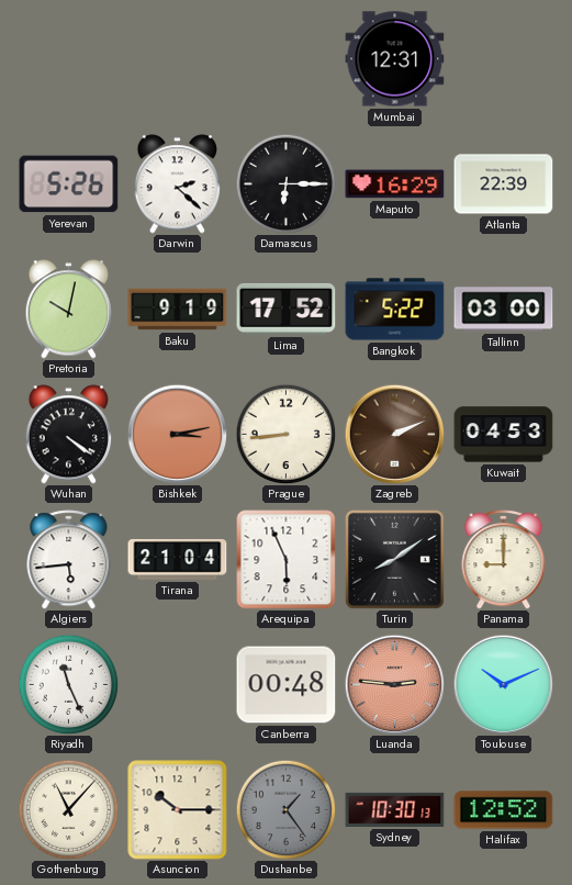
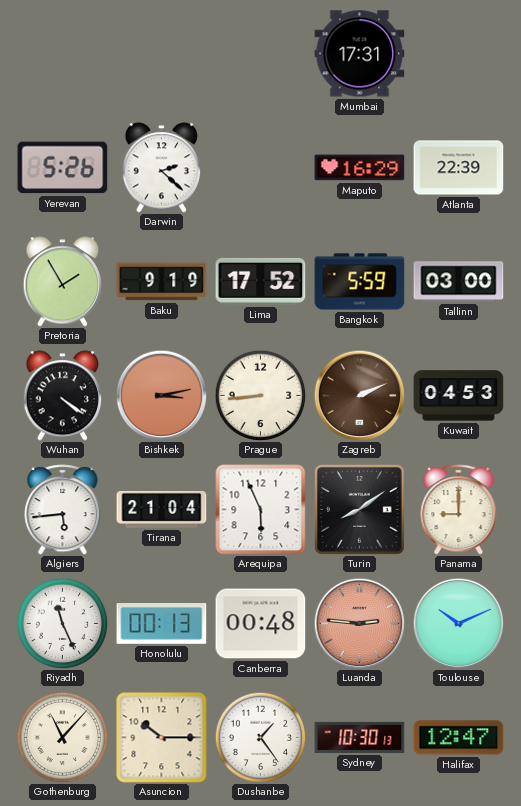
Mumbai: 12:31 -> 17:31 (360, 54)
Damascus: 6:15 -> none (285, 183)
Pretoria: 10:02 -> 1:55 (63, 282)
Bangkok: 5:22 -> 5:59 (360, 282)
Honolulu: none -> 00:13 (162, 624)
Dushanbe dial: grey -> white (260, 737)
Halifax: 12:52 -> 12:47 (459, 738)
